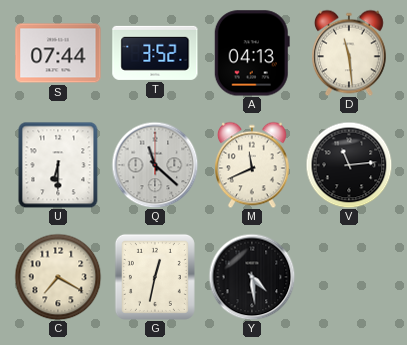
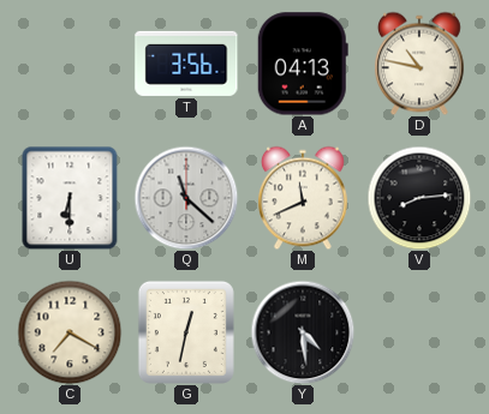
S: 07:44 -> none (58, 53)
T: 3:52 -> 3:56 (186, 64)
D: 11:29 -> 10:47 (419, 64)
V: 11:14 -> 8:14 (419, 198)
